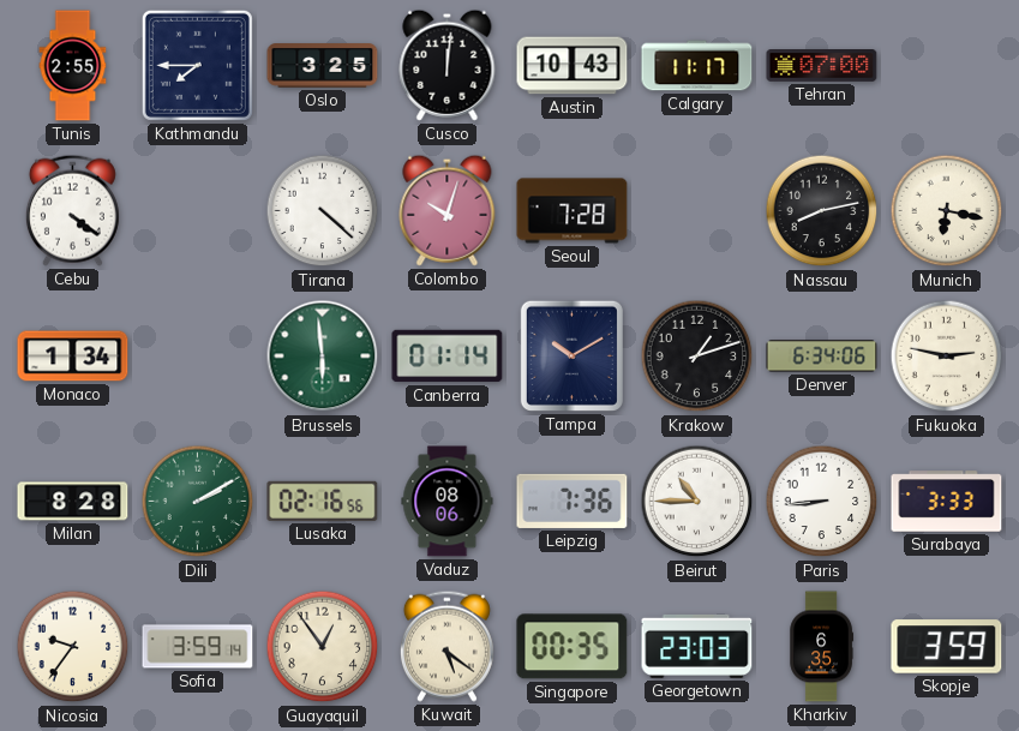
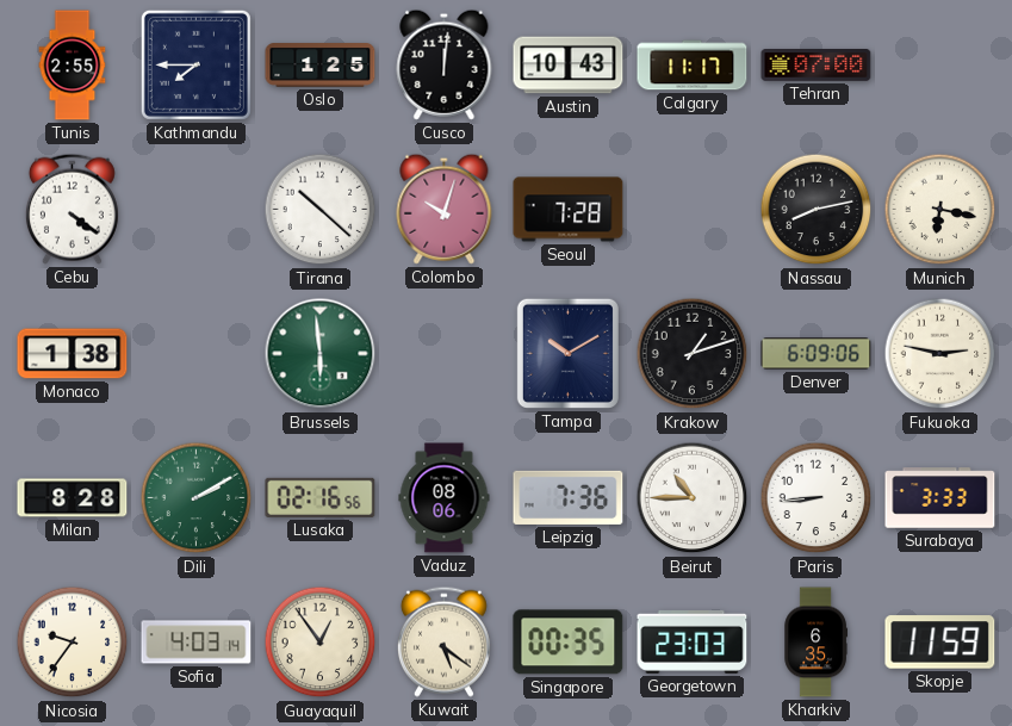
Oslo: 3:25 -> 1:25 (321, 66)
Tirana: 4:22 -> 10:22 (321, 210)
Monaco: 1:34 -> 1:38 (73, 354)
Canberra: 01:14 -> none (448, 356)
Denver: 6:34 -> 6:09 (817, 354)
Sofia: 3:59 -> 4:03 (197, 643)
Skopje: 3:59 -> 11:59 (940, 643)
